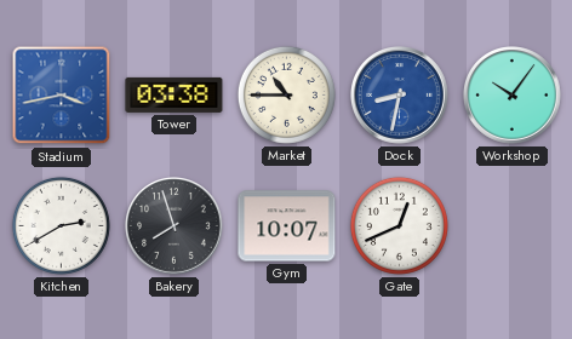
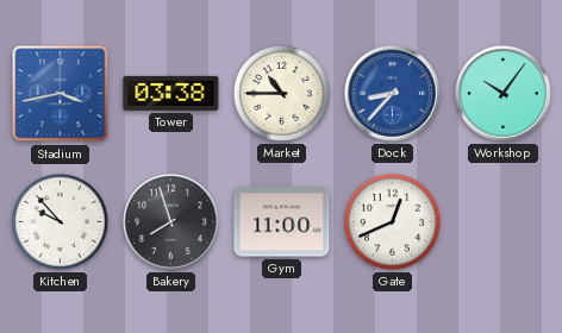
Dock: 8:32 -> 8:37 (393, 94)
Kitchen: 2:40 -> 9:53 (60, 221)
Gym: 10:07 -> 11:00 (282, 222)
